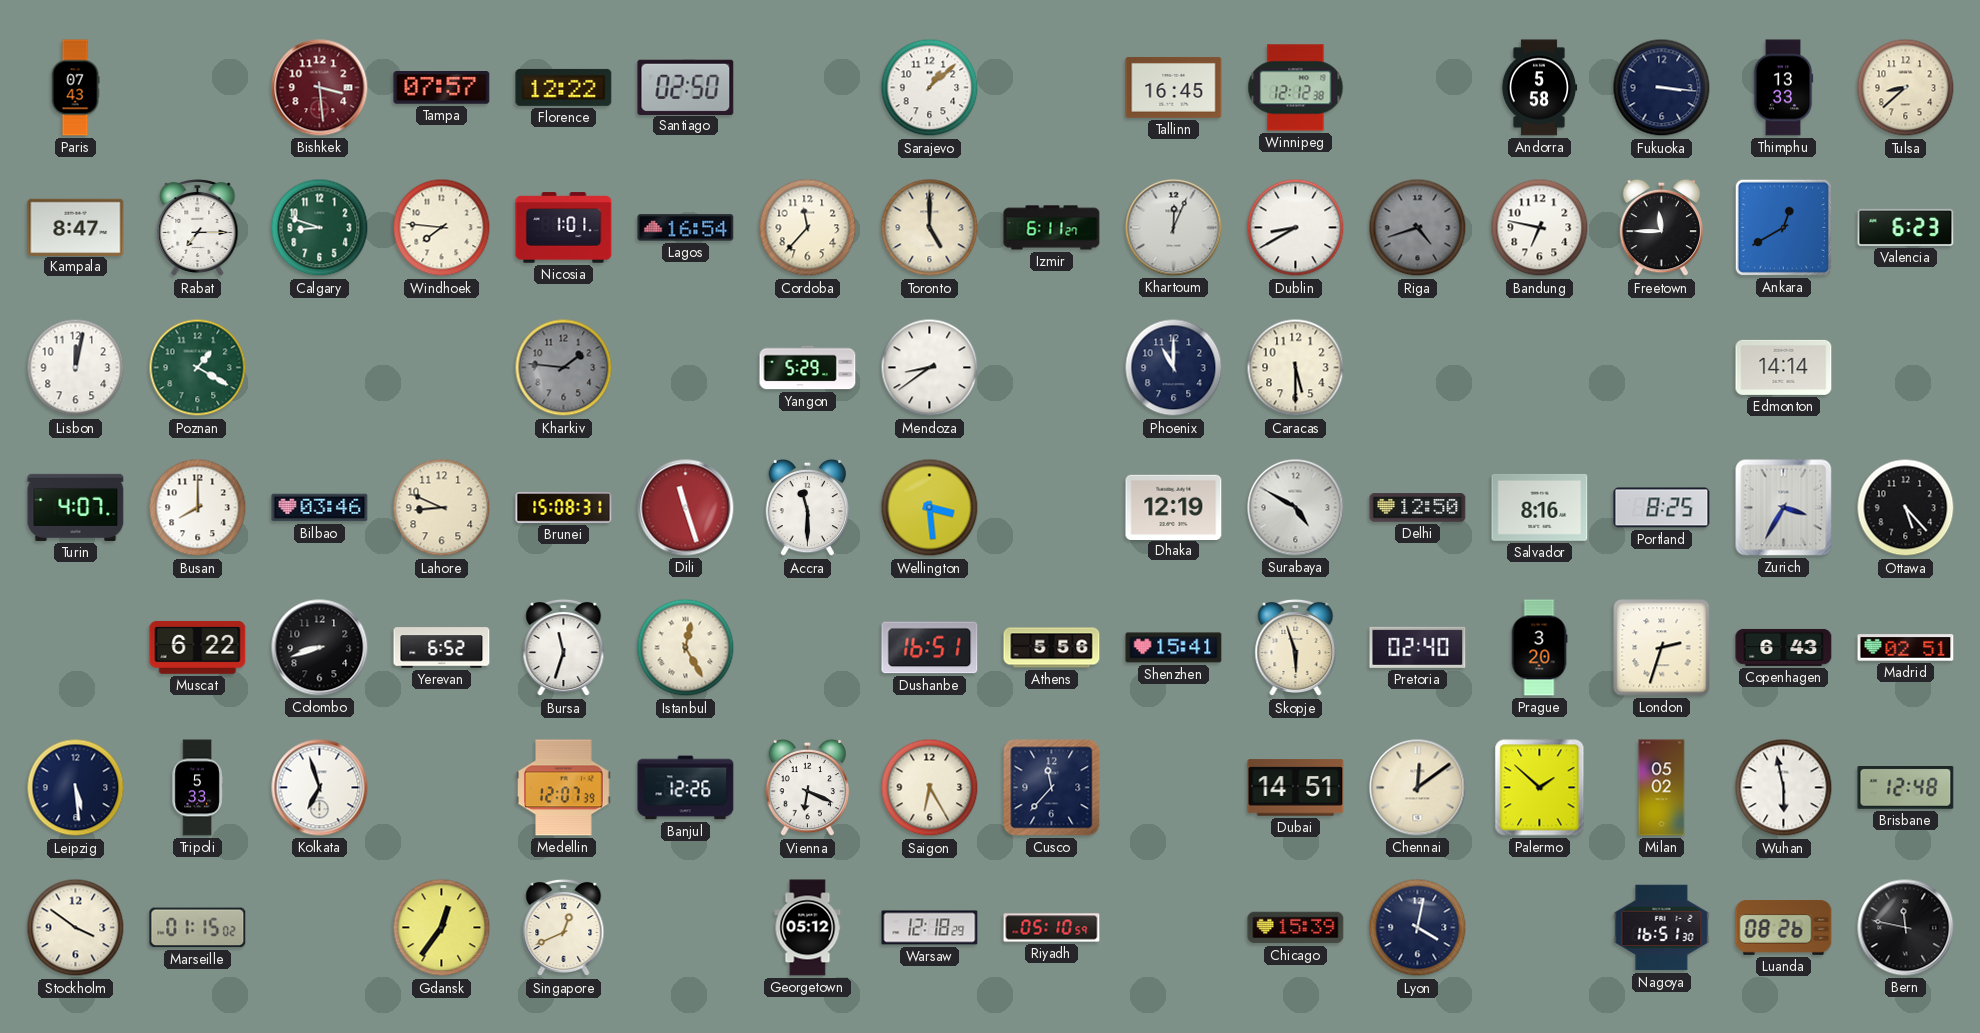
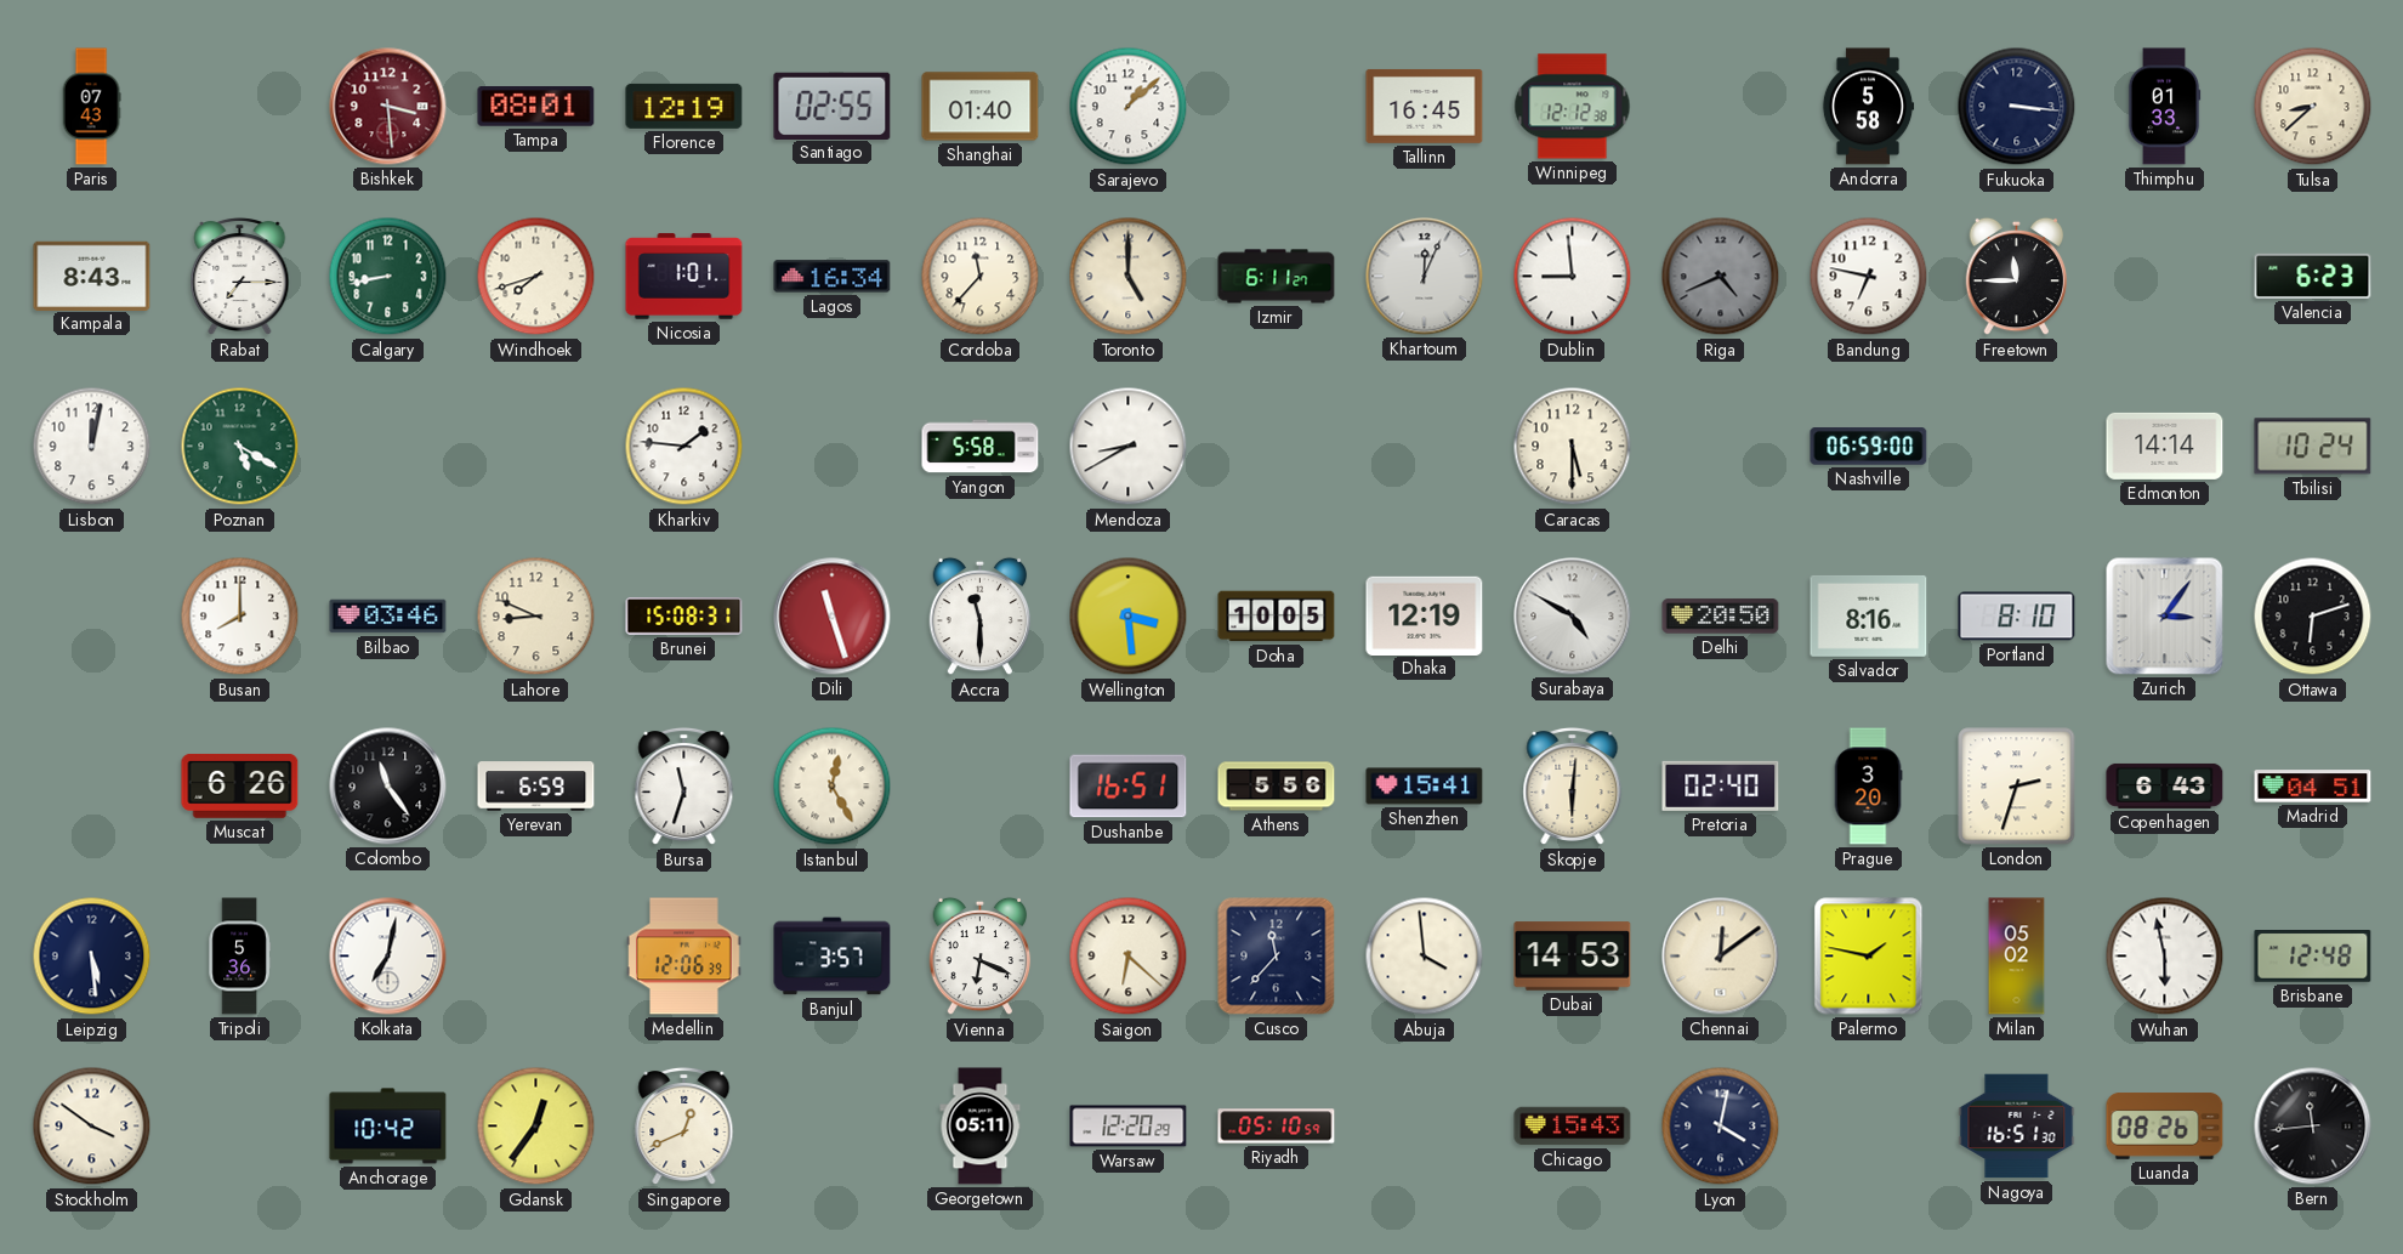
Tampa: 07:57 -> 08:01 (536, 107)
Florence: 12:22 -> 12:19 (684, 106)
Santiago: 02:50 -> 02:55 (833, 106)
Shanghai: none -> 01:40 (981, 107)
Thimphu: 13:33 -> 01:33 (2164, 107)
Kampala: 8:47 -> 8:43 (92, 276)
Calgary: 8:48 -> 8:43 (388, 277)
Windhoek: 7:46 -> 7:42 (536, 277)
Lagos: 16:54 -> 16:34 (833, 277)
Dublin: 8:40 -> 8:59 (1573, 277)
Riga: 4:42 -> 4:41 (1721, 277)
Ankara: 12:40 -> none (1783, 227)
Poznan: 1:20 -> 5:20 (240, 447)
Kharkiv dial: grey -> white (684, 447)
Yangon: 5:29 -> 5:58 (981, 447)
Mendoza: 8:39 -> 8:40 (1129, 447)
Phoenix: 11:00 -> none (1174, 368)
Nashville: none -> 06:59 (1869, 447)
Tbilisi: none -> 10:24 (2313, 447)
Turin: 4:07 -> none (76, 507)
Doha: none -> 10:05 (1277, 617)
Delhi: 12:50 -> 20:50 (1721, 617)
Portland: 8:25 -> 8:10 (2017, 617)
Zurich: 3:35 -> 3:06 (2165, 617)
Ottawa: 5:23 -> 6:12 (2313, 617)
Muscat: 6:22 -> 6:26 (240, 785)
Colombo: 8:42 -> 11:24 (388, 787)
Yerevan: 6:52 -> 6:59 (536, 787)
Skopje: 5:57 -> 6:01 (1573, 787)
Madrid: 02:51 -> 04:51 (2313, 787)
Tripoli: 5:33 -> 5:36 (239, 957)
Kolkata: 6:57 -> 7:02 (388, 957)
Medellin: 12:07 -> 12:06 (684, 957)
Banjul: 12:26 -> 3:57 (833, 957)
Saigon: 6:25 -> 6:22 (1129, 957)
Abuja: none -> 3:59 (1425, 957)
Dubai: 14:51 -> 14:53 (1573, 957)
Palermo: 1:52 -> 1:47 (1869, 957)
Marseille: 01:15 -> none (198, 928)
Anchorage: none -> 10:42 (388, 1127)
Georgetown: 05:12 -> 05:11 (981, 1127)
Warsaw: 12:18 -> 12:20 (1129, 1127)
Chicago: 15:39 -> 15:43 (1573, 1127)
Bern: 11:47 -> 11:44 (2313, 1127)
